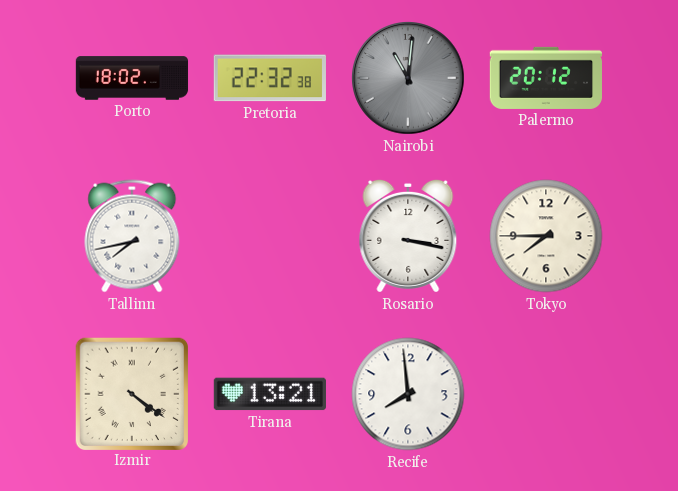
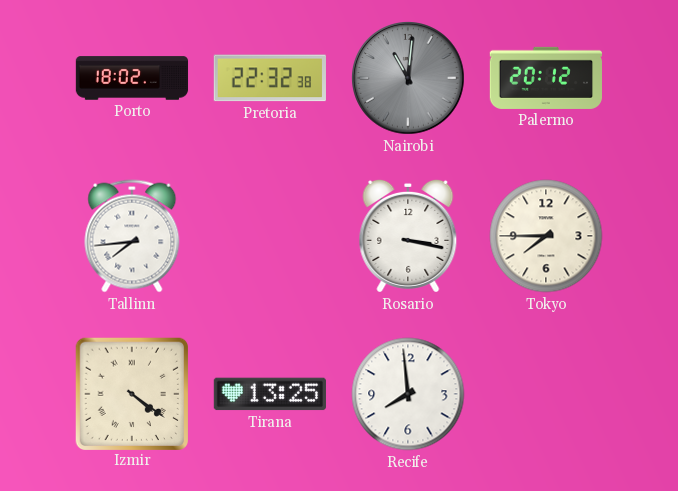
Tallinn: 7:43 -> 7:44 (132, 236)
Tirana: 13:21 -> 13:25 (270, 394)
